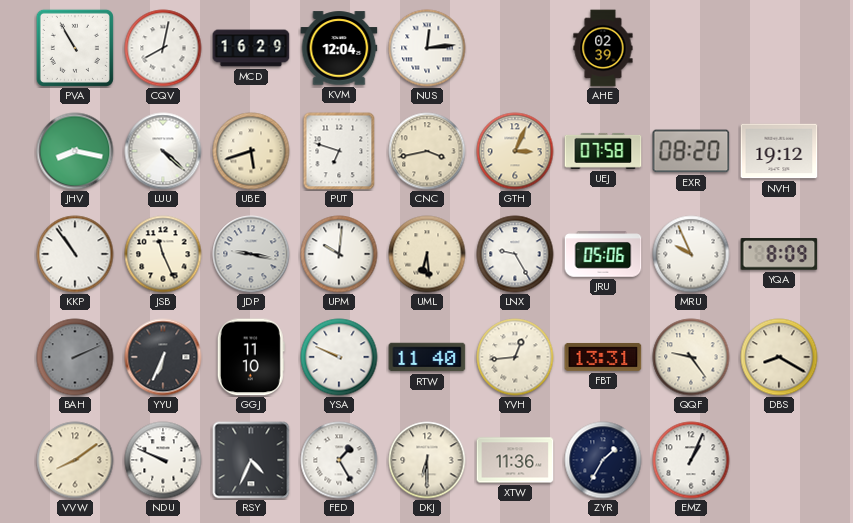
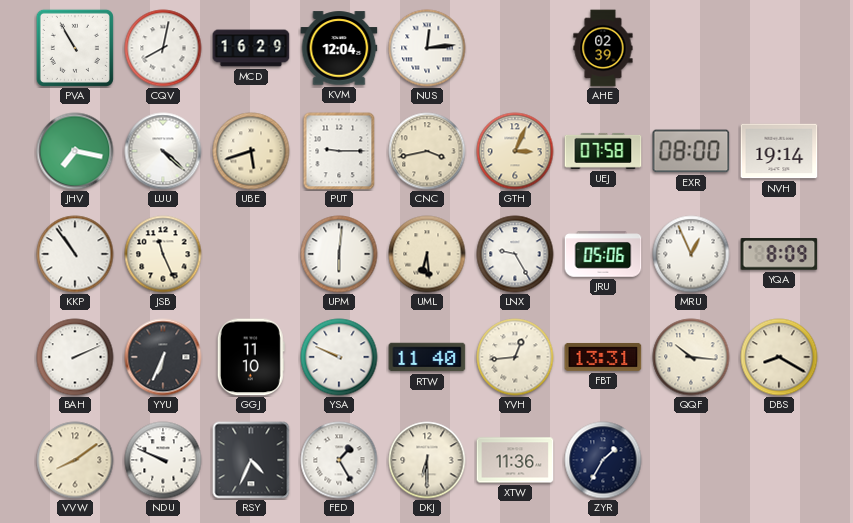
JHV: 8:17 -> 7:17 (75, 151)
PUT: 6:48 -> 9:15 (339, 151)
EXR: 08:20 -> 08:00 (691, 151)
NVH: 19:12 -> 19:14 (779, 151)
JDP: 9:17 -> none (251, 254)
UPM: 10:01 -> 6:01 (339, 254)
MRU: 9:56 -> 12:56 (691, 254)
BAH dial: grey -> white (75, 357)
QQF: 9:24 -> 10:16 (691, 357)
EMZ: 1:04 -> none (691, 460)
